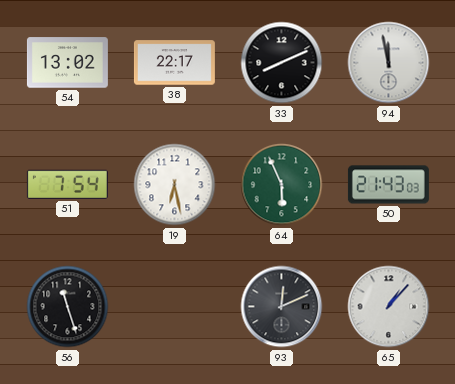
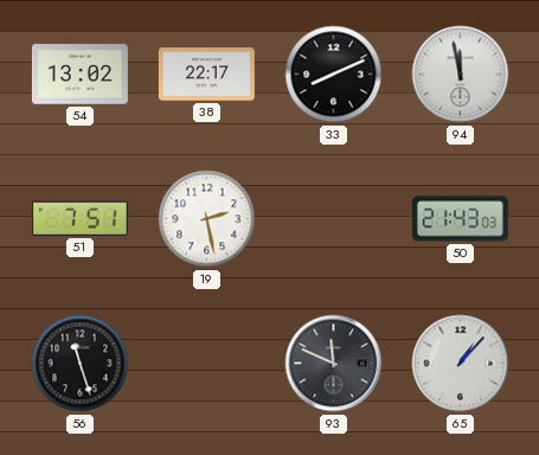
51: 7:54 -> 7:51 (79, 218)
19: 6:28 -> 2:28 (207, 219)
64: 5:56 -> none (282, 185)
93: 12:11 -> 11:49 (334, 364)
